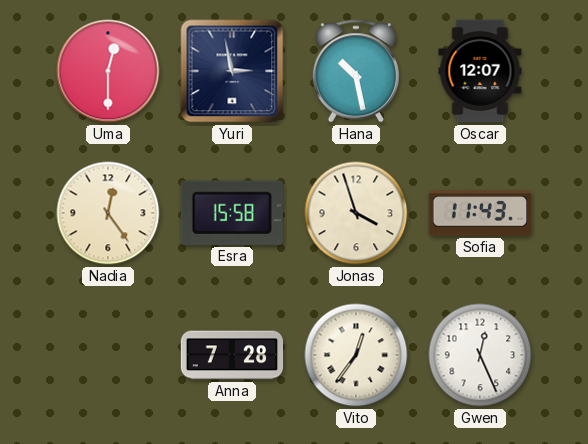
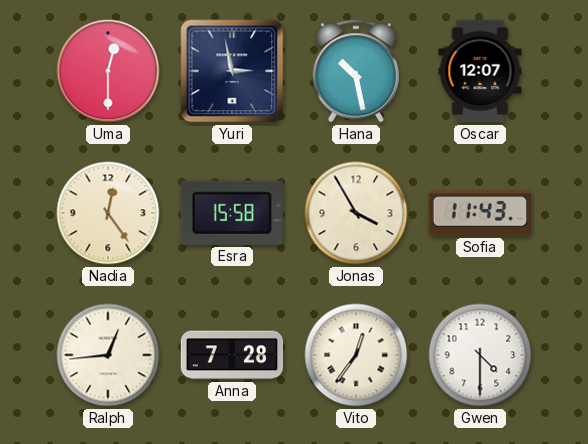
Jonas: 3:57 -> 3:55 (356, 213)
Ralph: none -> 12:44 (108, 355)
Gwen: 12:26 -> 4:30 (480, 355)
